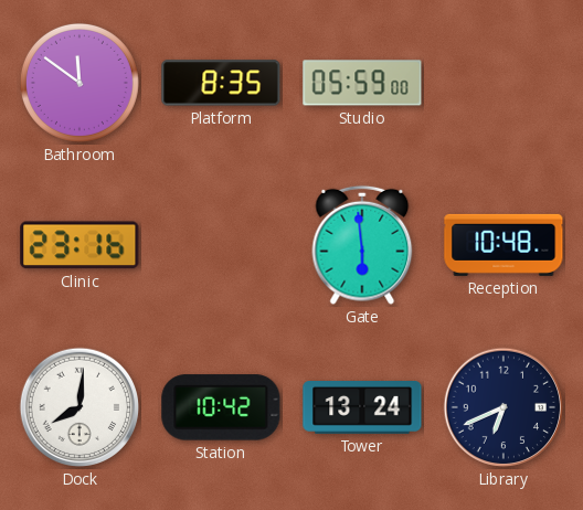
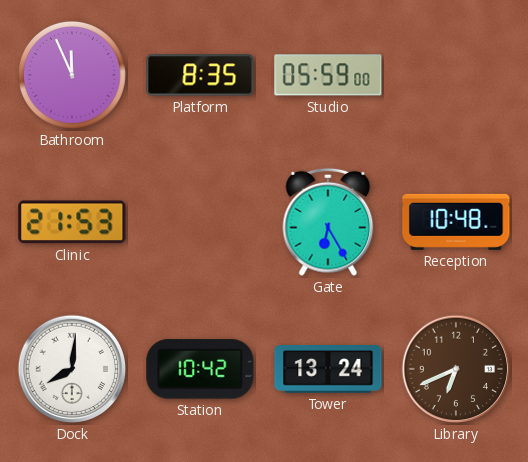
Bathroom: 11:51 -> 11:56 (72, 75)
Clinic: 23:16 -> 21:53 (72, 222)
Gate: 5:59 -> 6:25 (328, 222)
Library dial: navy -> brown (456, 369)
